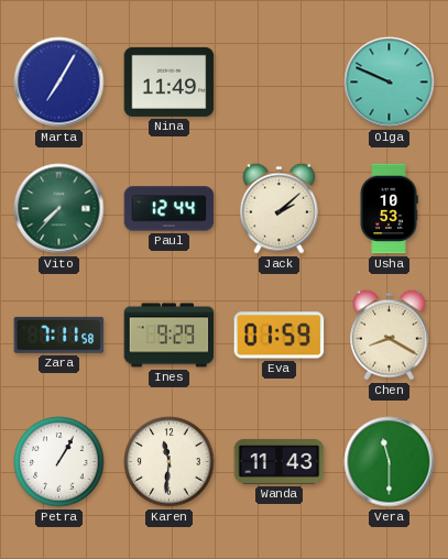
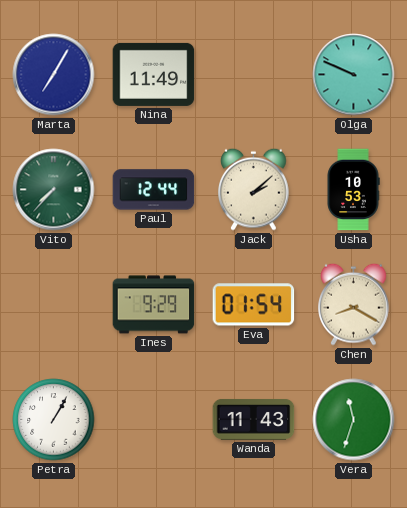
Zara: 7:11 -> none (59, 335)
Eva: 01:59 -> 01:54 (254, 305)
Karen: 11:31 -> none (170, 462)
Vera: 11:30 -> 11:33 (354, 420)
